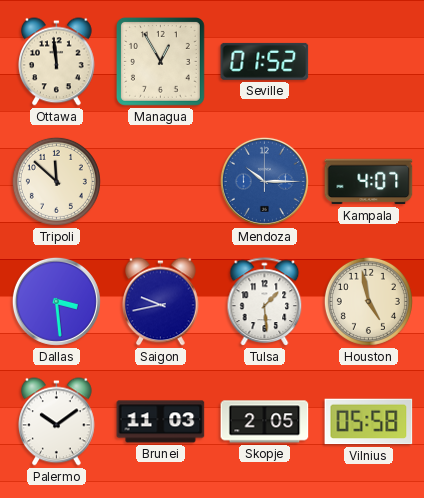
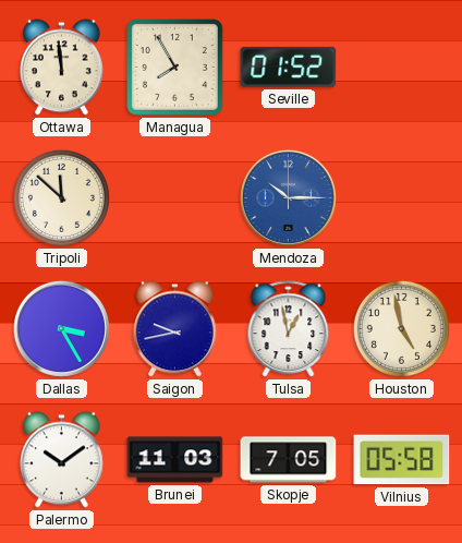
Managua: 12:55 -> 7:55 (174, 67)
Kampala: 4:07 -> none (369, 182)
Dallas: 3:29 -> 3:25 (61, 328)
Tulsa: 1:29 -> 12:58 (289, 329)
Skopje: 2:05 -> 7:05 (289, 460)
